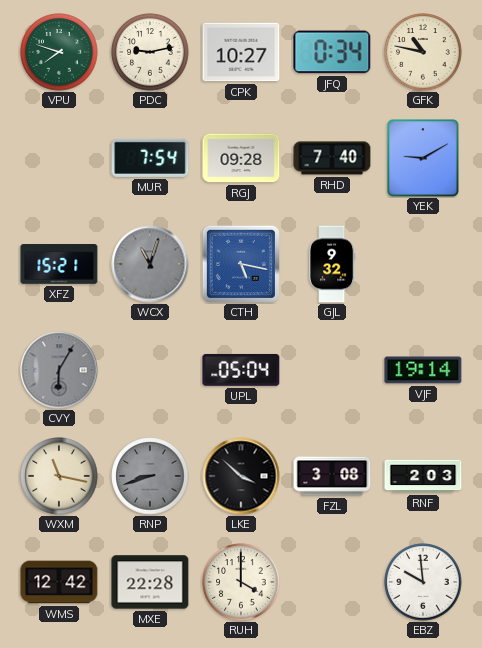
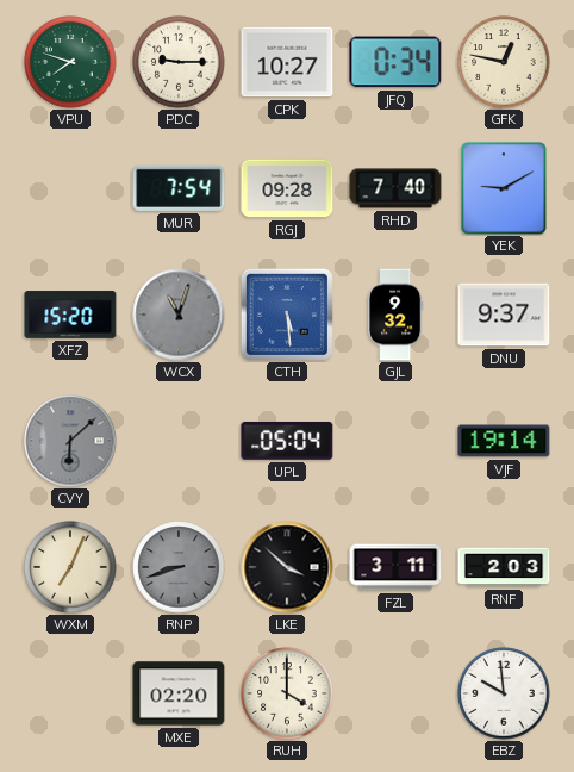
PDC: 9:13 -> 9:15 (179, 62)
GFK: 10:47 -> 12:47 (504, 62)
XFZ: 15:21 -> 15:20 (70, 315)
CTH: 5:17 -> 5:29 (287, 315)
DNU: none -> 9:37 (504, 315)
CVY: 6:05 -> 6:08 (70, 441)
WXM: 11:17 -> 7:04 (70, 567)
FZL: 3:08 -> 3:11 (395, 567)
WMS: 12:42 -> none (59, 582)
MXE: 22:28 -> 02:20 (179, 693)
